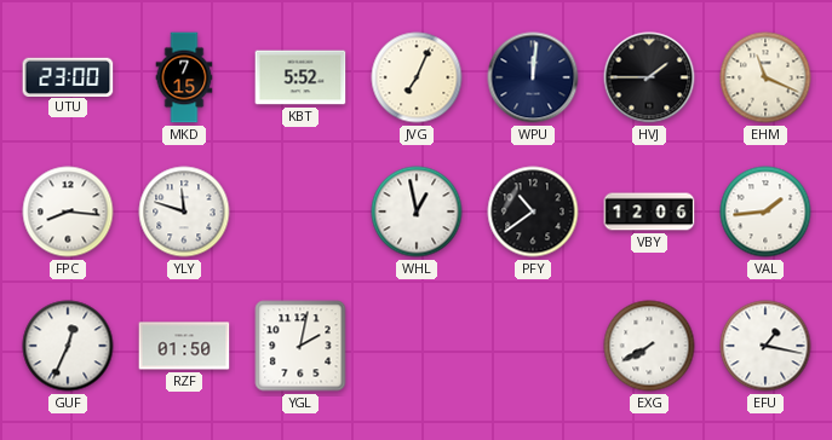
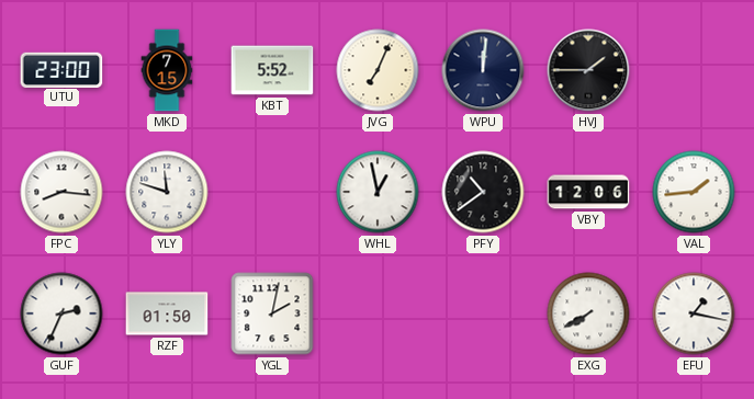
EHM: 11:19 -> none (765, 77)
GUF: 12:34 -> 2:34 (61, 314)
